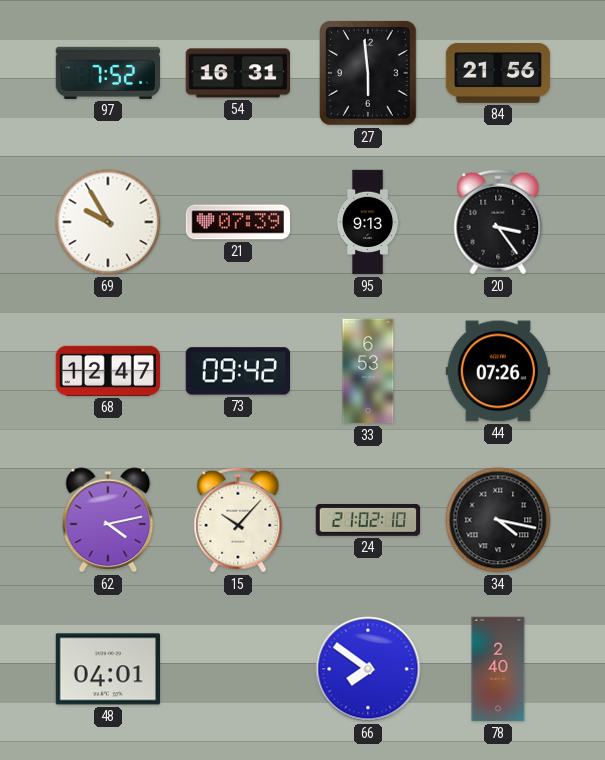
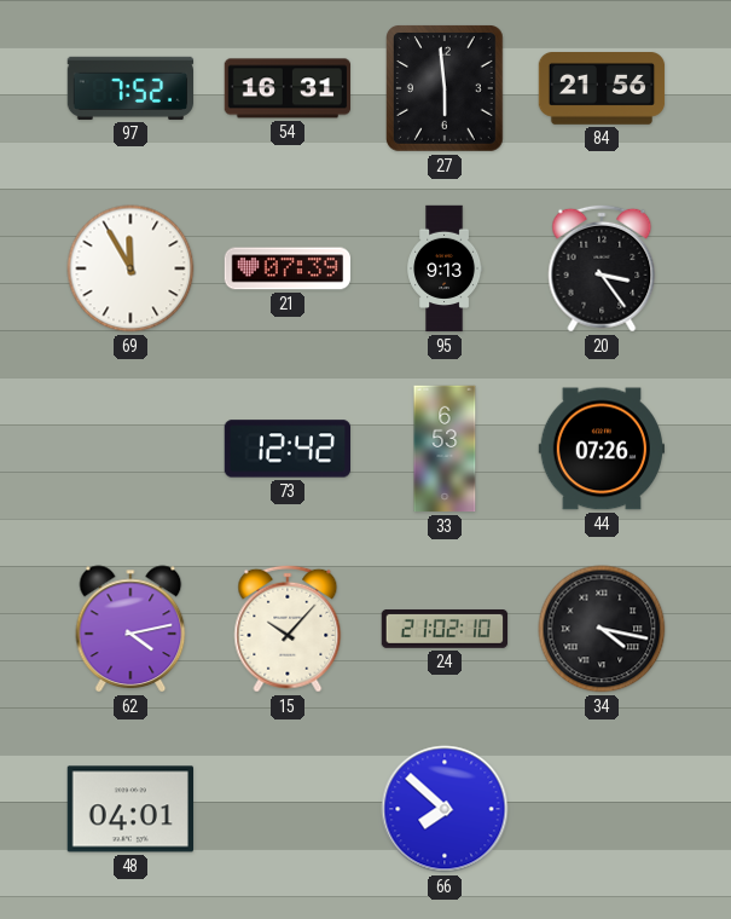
69: 9:55 -> 11:55 (130, 268)
68: 12:47 -> none (107, 371)
73: 09:42 -> 12:42 (286, 449)
66: 7:51 -> 7:52 (445, 809)
78: 2:40 -> none (498, 669)
